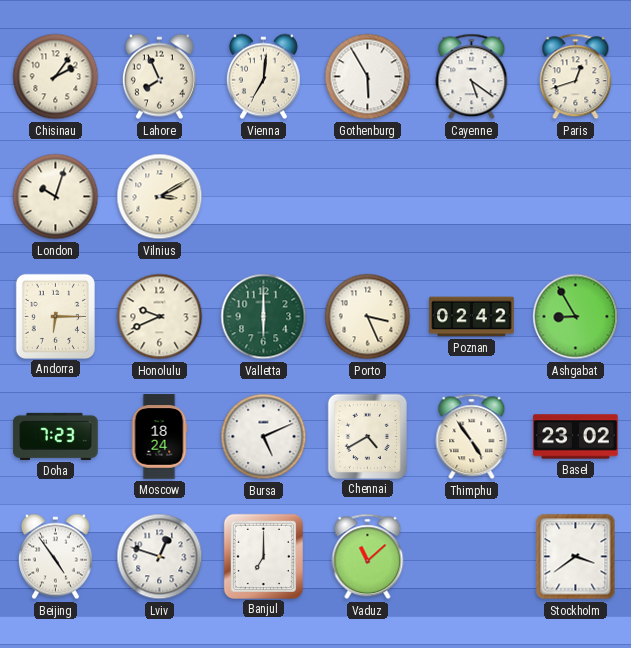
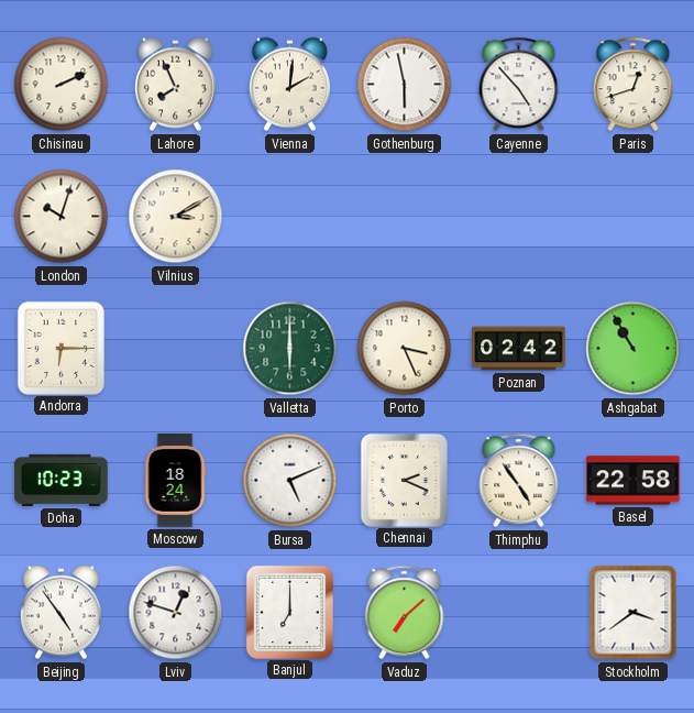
Chisinau: 2:06 -> 2:11 (62, 85)
Vienna: 7:01 -> 2:01 (289, 85)
Gothenburg: 5:55 -> 5:58 (405, 85)
Cayenne: 5:21 -> 4:53 (519, 85)
Honolulu: 9:41 -> none (160, 317)
Ashgabat: 8:55 -> 10:55 (634, 349)
Doha: 7:23 -> 10:23 (62, 480)
Chennai: 4:40 -> 2:19 (404, 480)
Basel: 23:02 -> 22:58 (634, 481)
Vaduz: 11:08 -> 7:08 (405, 613)
